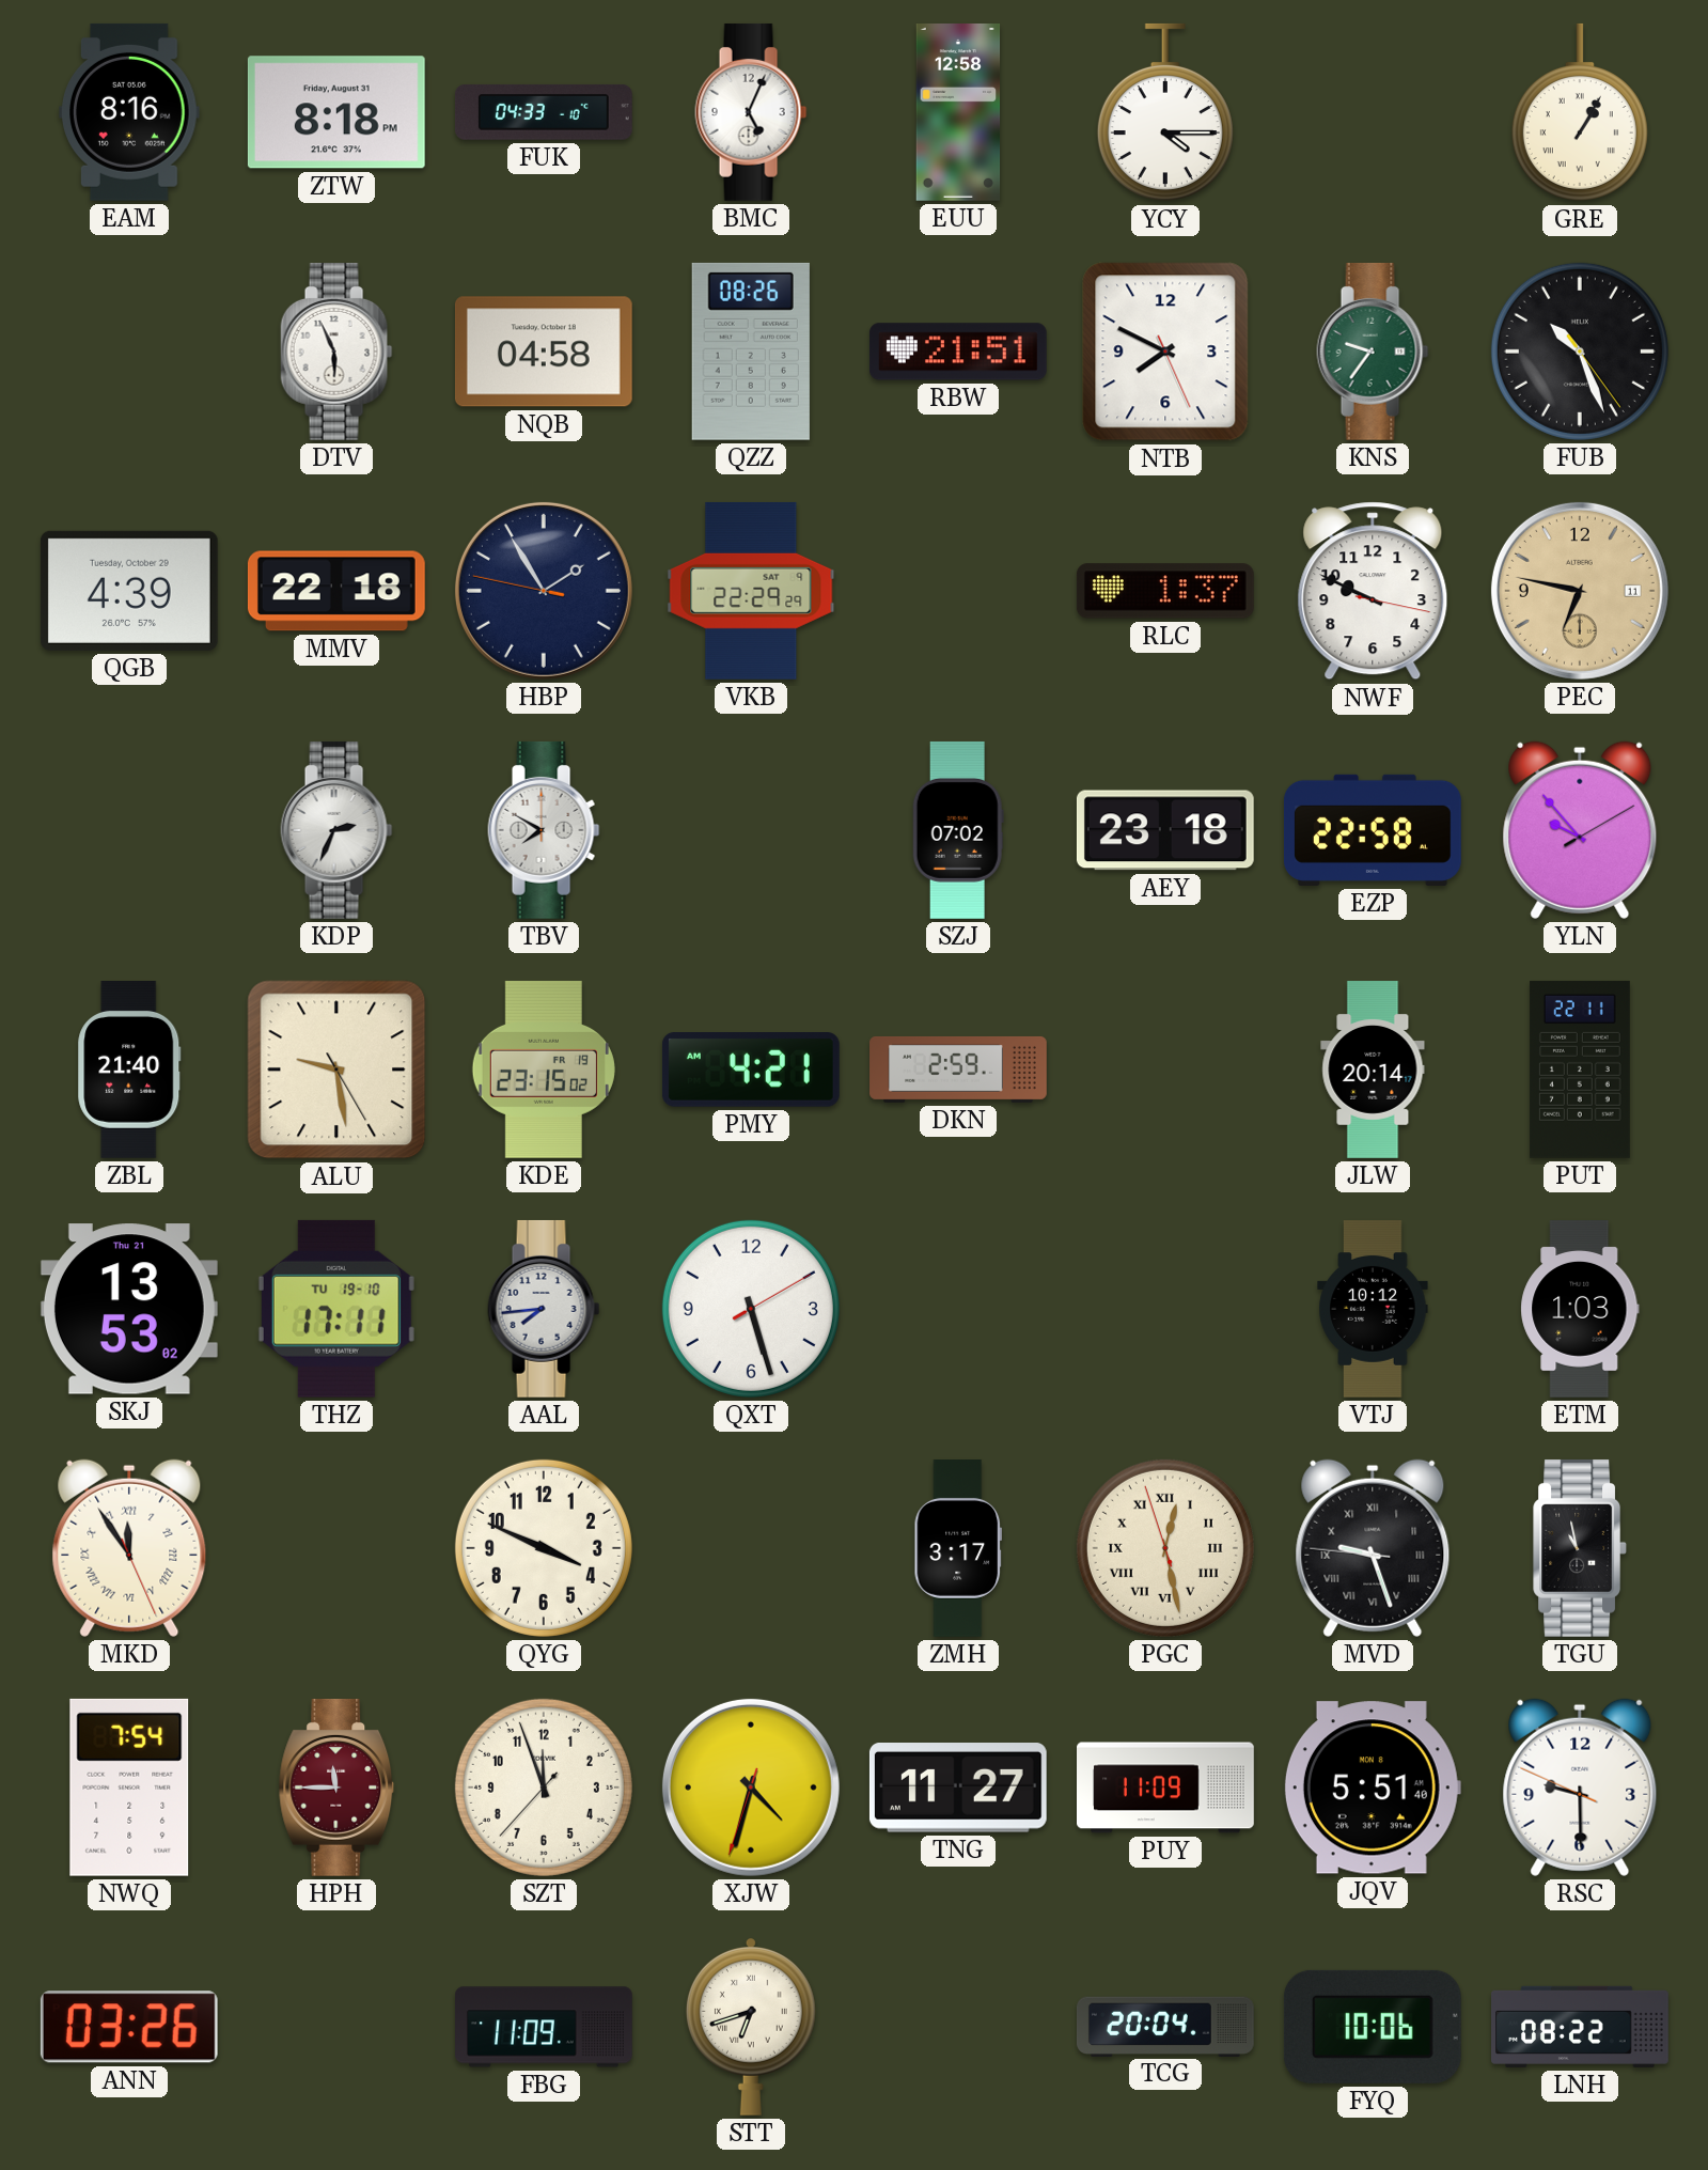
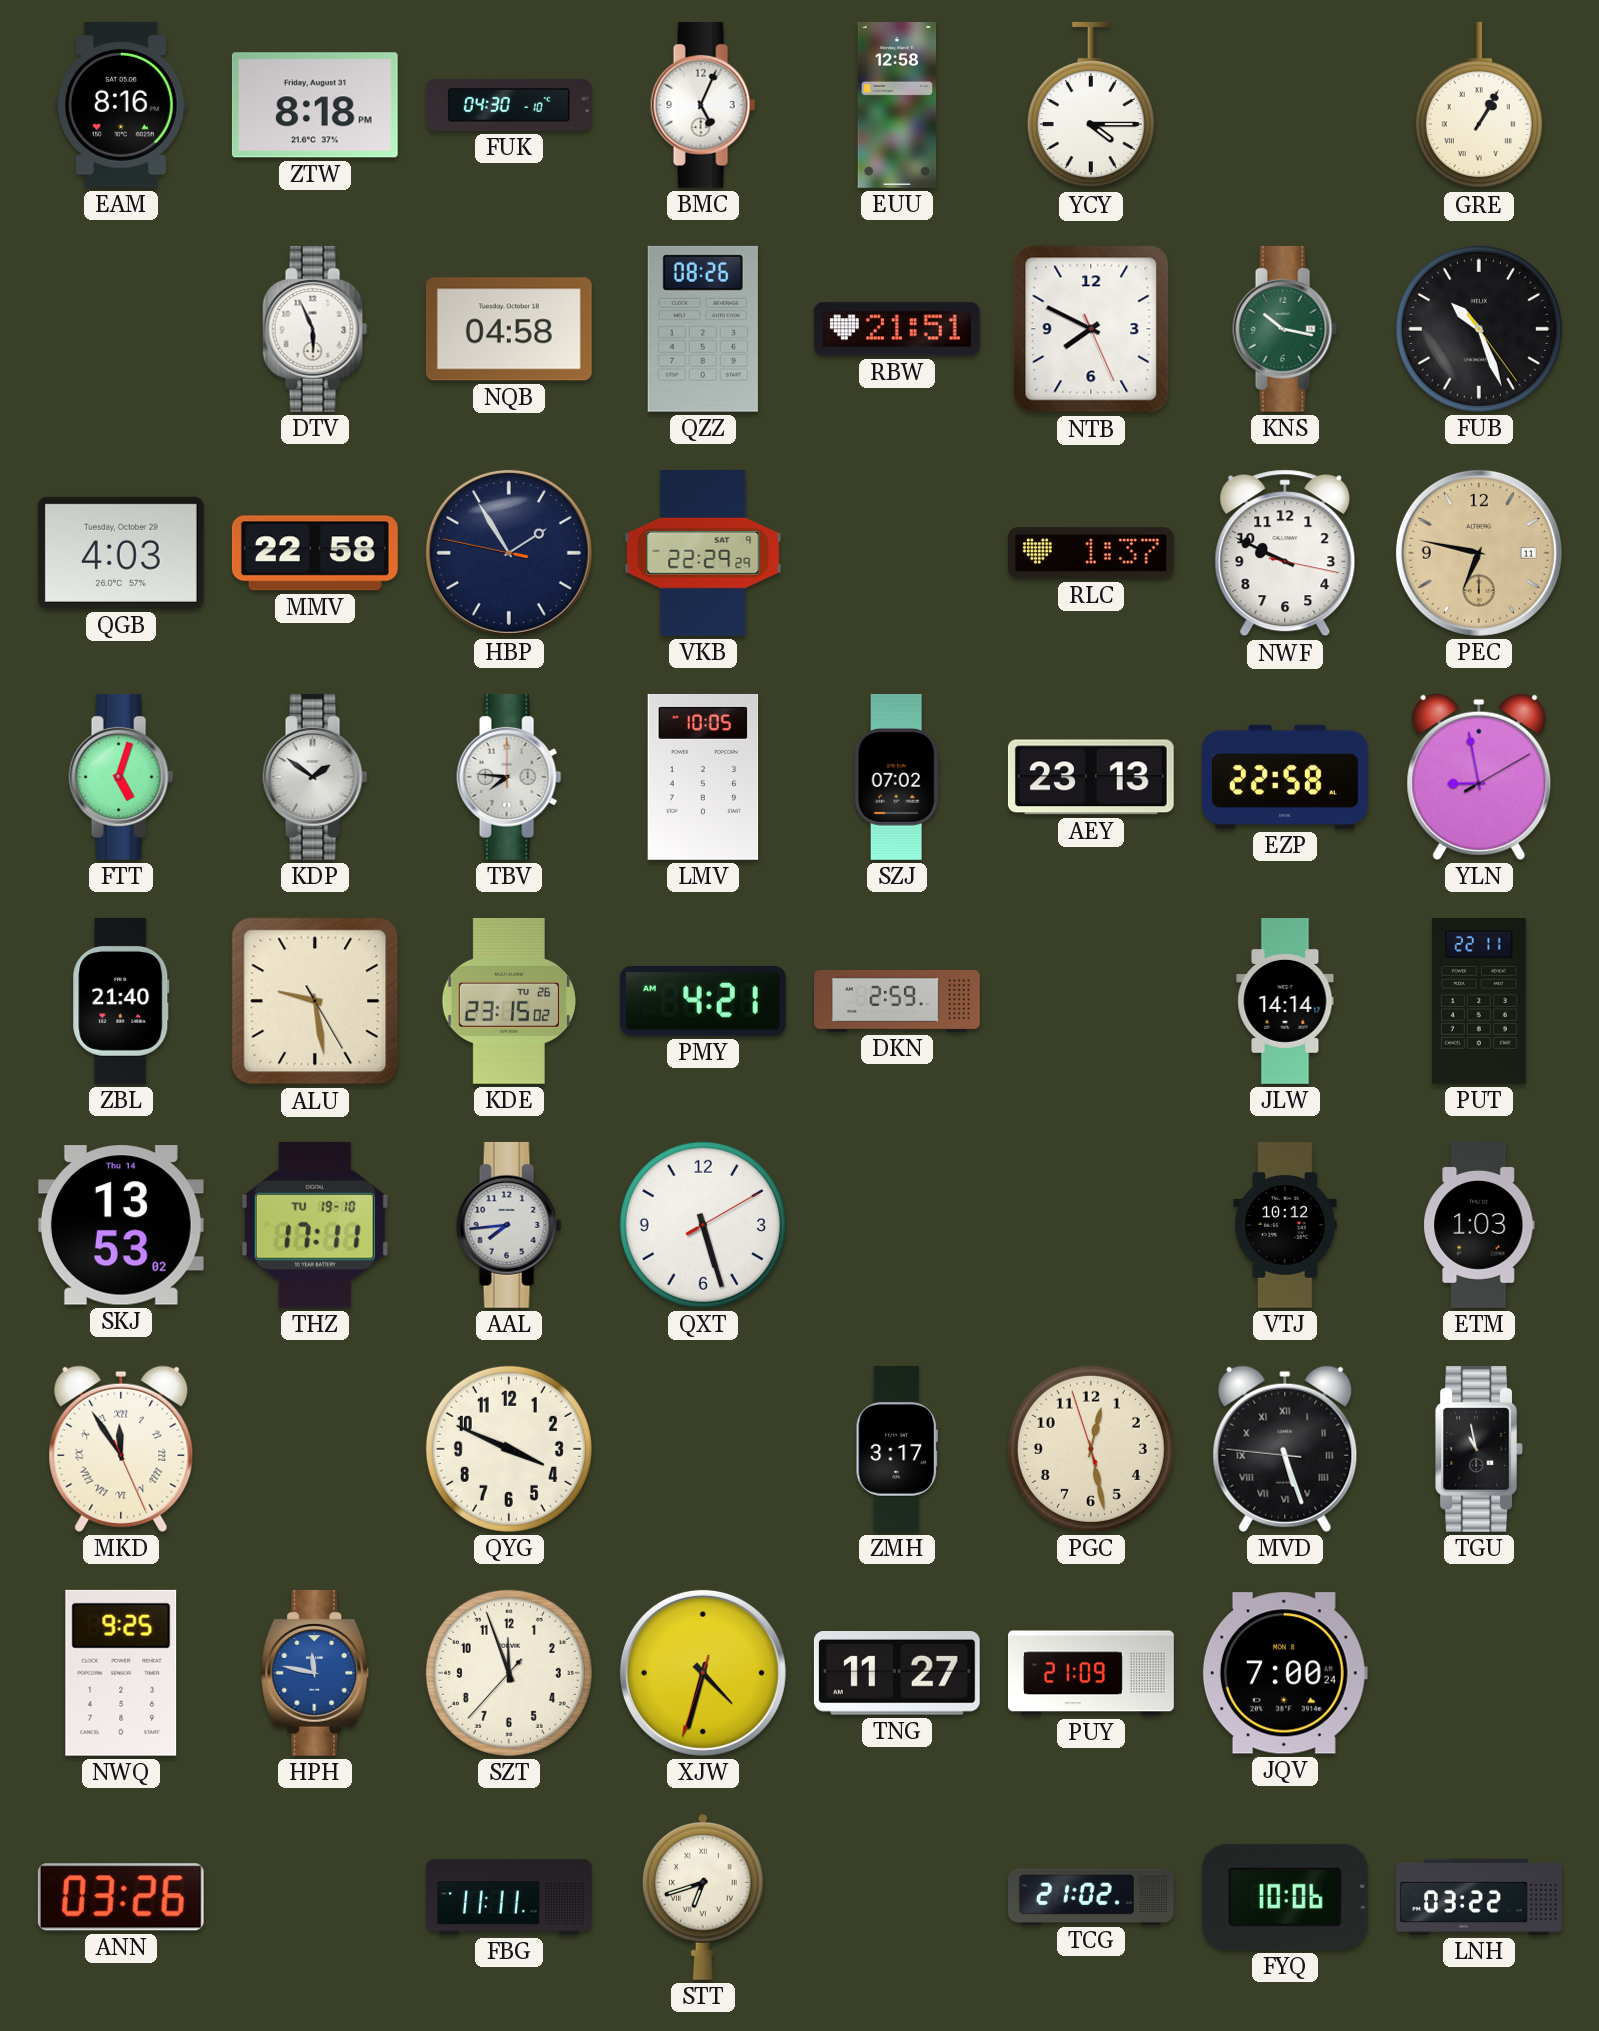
FUK: 04:33 -> 04:30 (509, 105)
KNS: 9:36 -> 10:17 (1285, 329)
QGB: 4:39 -> 4:03 (121, 553)
MMV: 22:18 -> 22:58 (315, 553)
FTT: none -> 5:03 (121, 777)
KDP: 2:34 -> 1:51 (315, 777)
TBV: 7:50 -> 7:46 (509, 777)
LMV: none -> 10:05 (703, 777)
AEY: 23:18 -> 23:13 (1091, 777)
YLN: 9:53 -> 8:58 (1479, 777)
KDE date: FR 19 -> TU 26 (509, 1001)
JLW: 20:14 -> 14:14 (1285, 1002)
SKJ date: Thu 21 -> Thu 14 (121, 1225)
PGC numerals: Roman -> Arabic (1091, 1449)
MVD: 9:26 -> 5:26 (1285, 1449)
NWQ: 7:54 -> 9:25 (121, 1673)
HPH: 11:45 -> 11:47 (315, 1673)
HPH dial: burgundy -> blue (315, 1673)
PUY: 11:09 -> 21:09 (1091, 1673)
JQV: 5:51 -> 7:00 (1285, 1673)
RSC: 9:29 -> none (1580, 1787)
FBG: 11:09 -> 11:11 (510, 1897)
TCG: 20:04 -> 21:02 (1091, 1896)
LNH: 08:22 -> 03:22 (1480, 1897)
